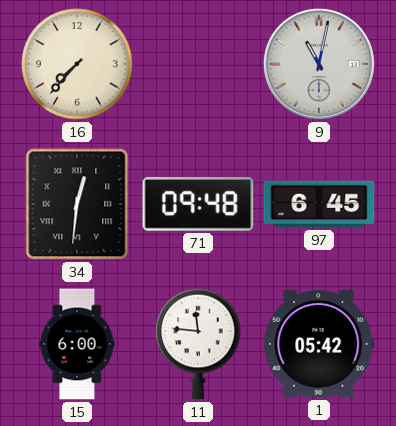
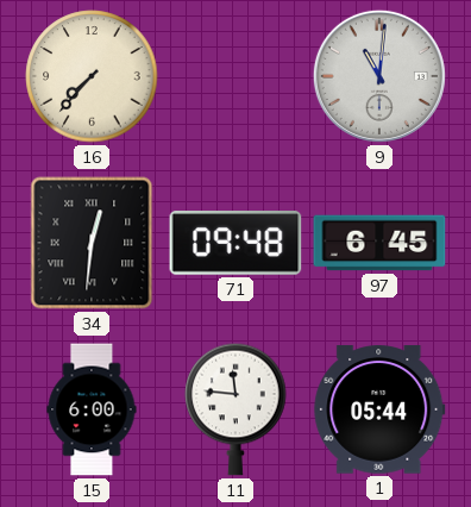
9: 11:02 -> 11:01 (379, 76)
1: 05:42 -> 05:44 (379, 409)
